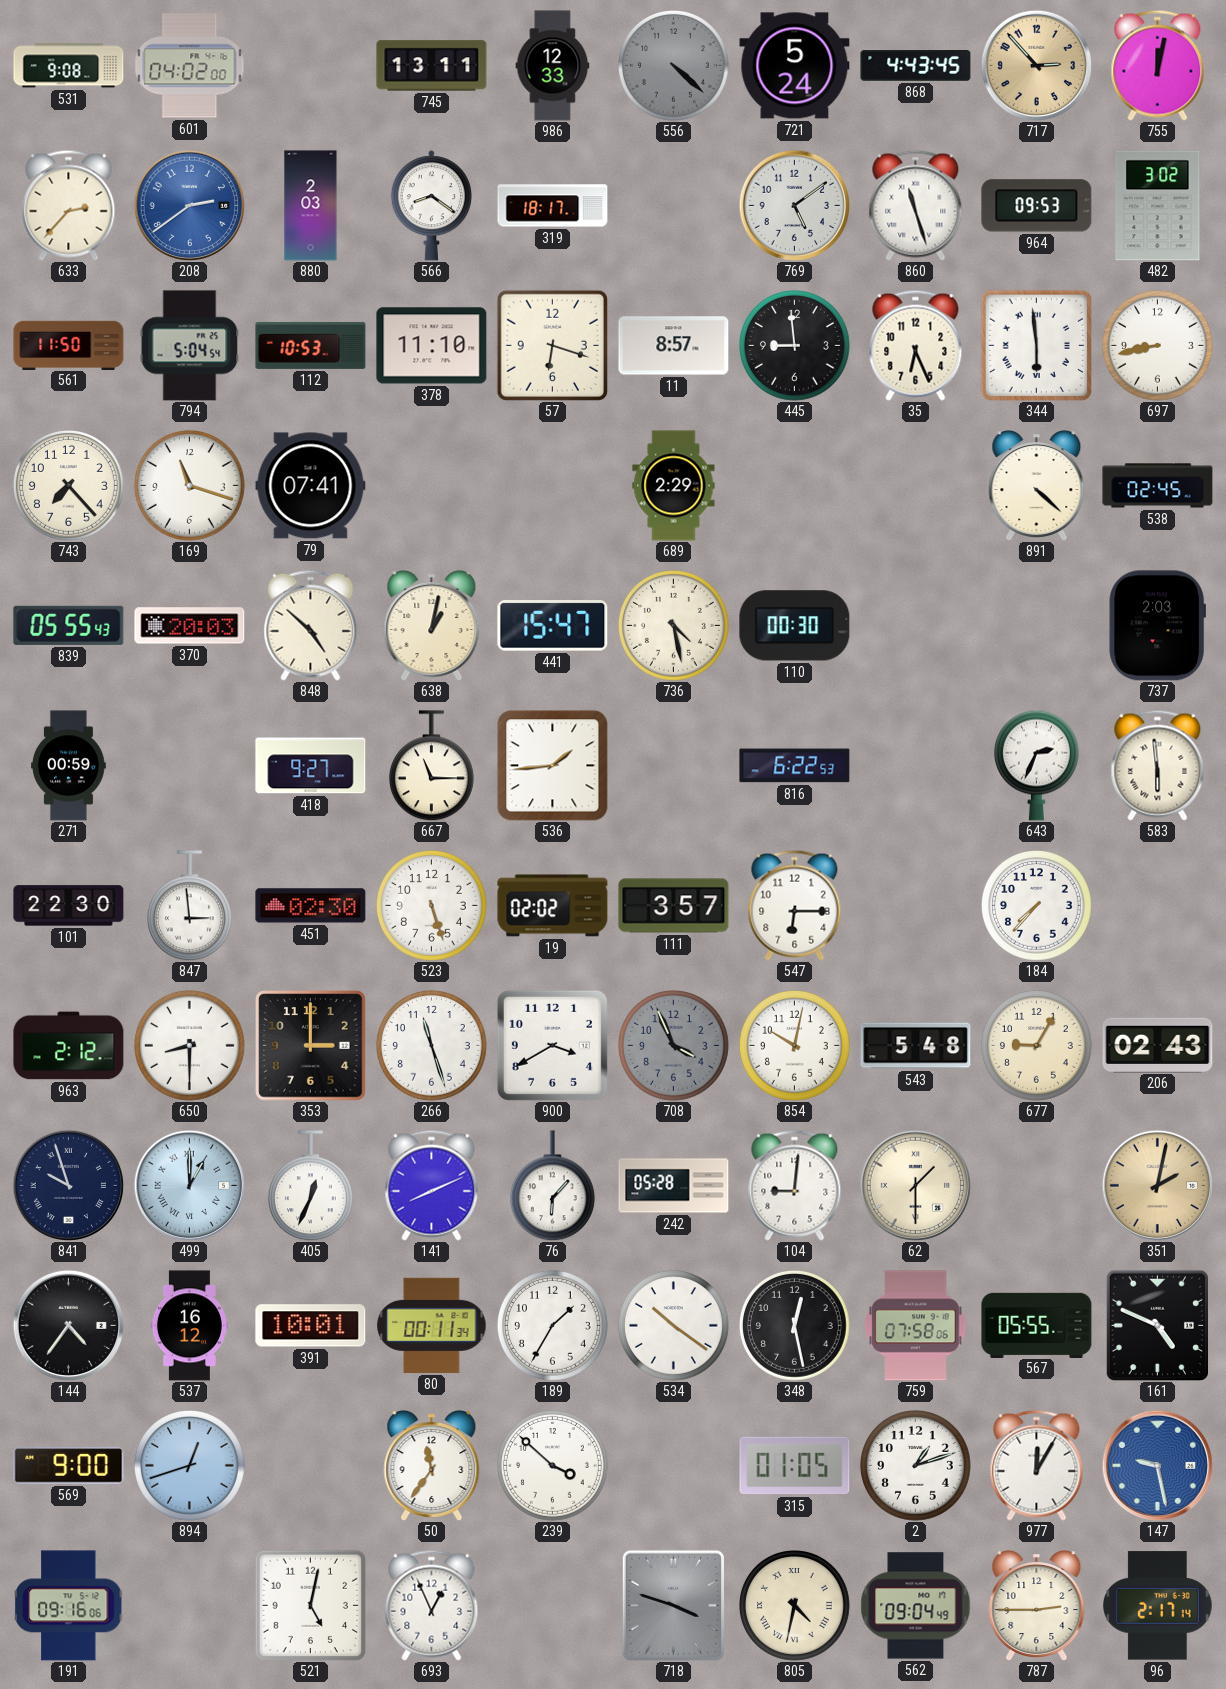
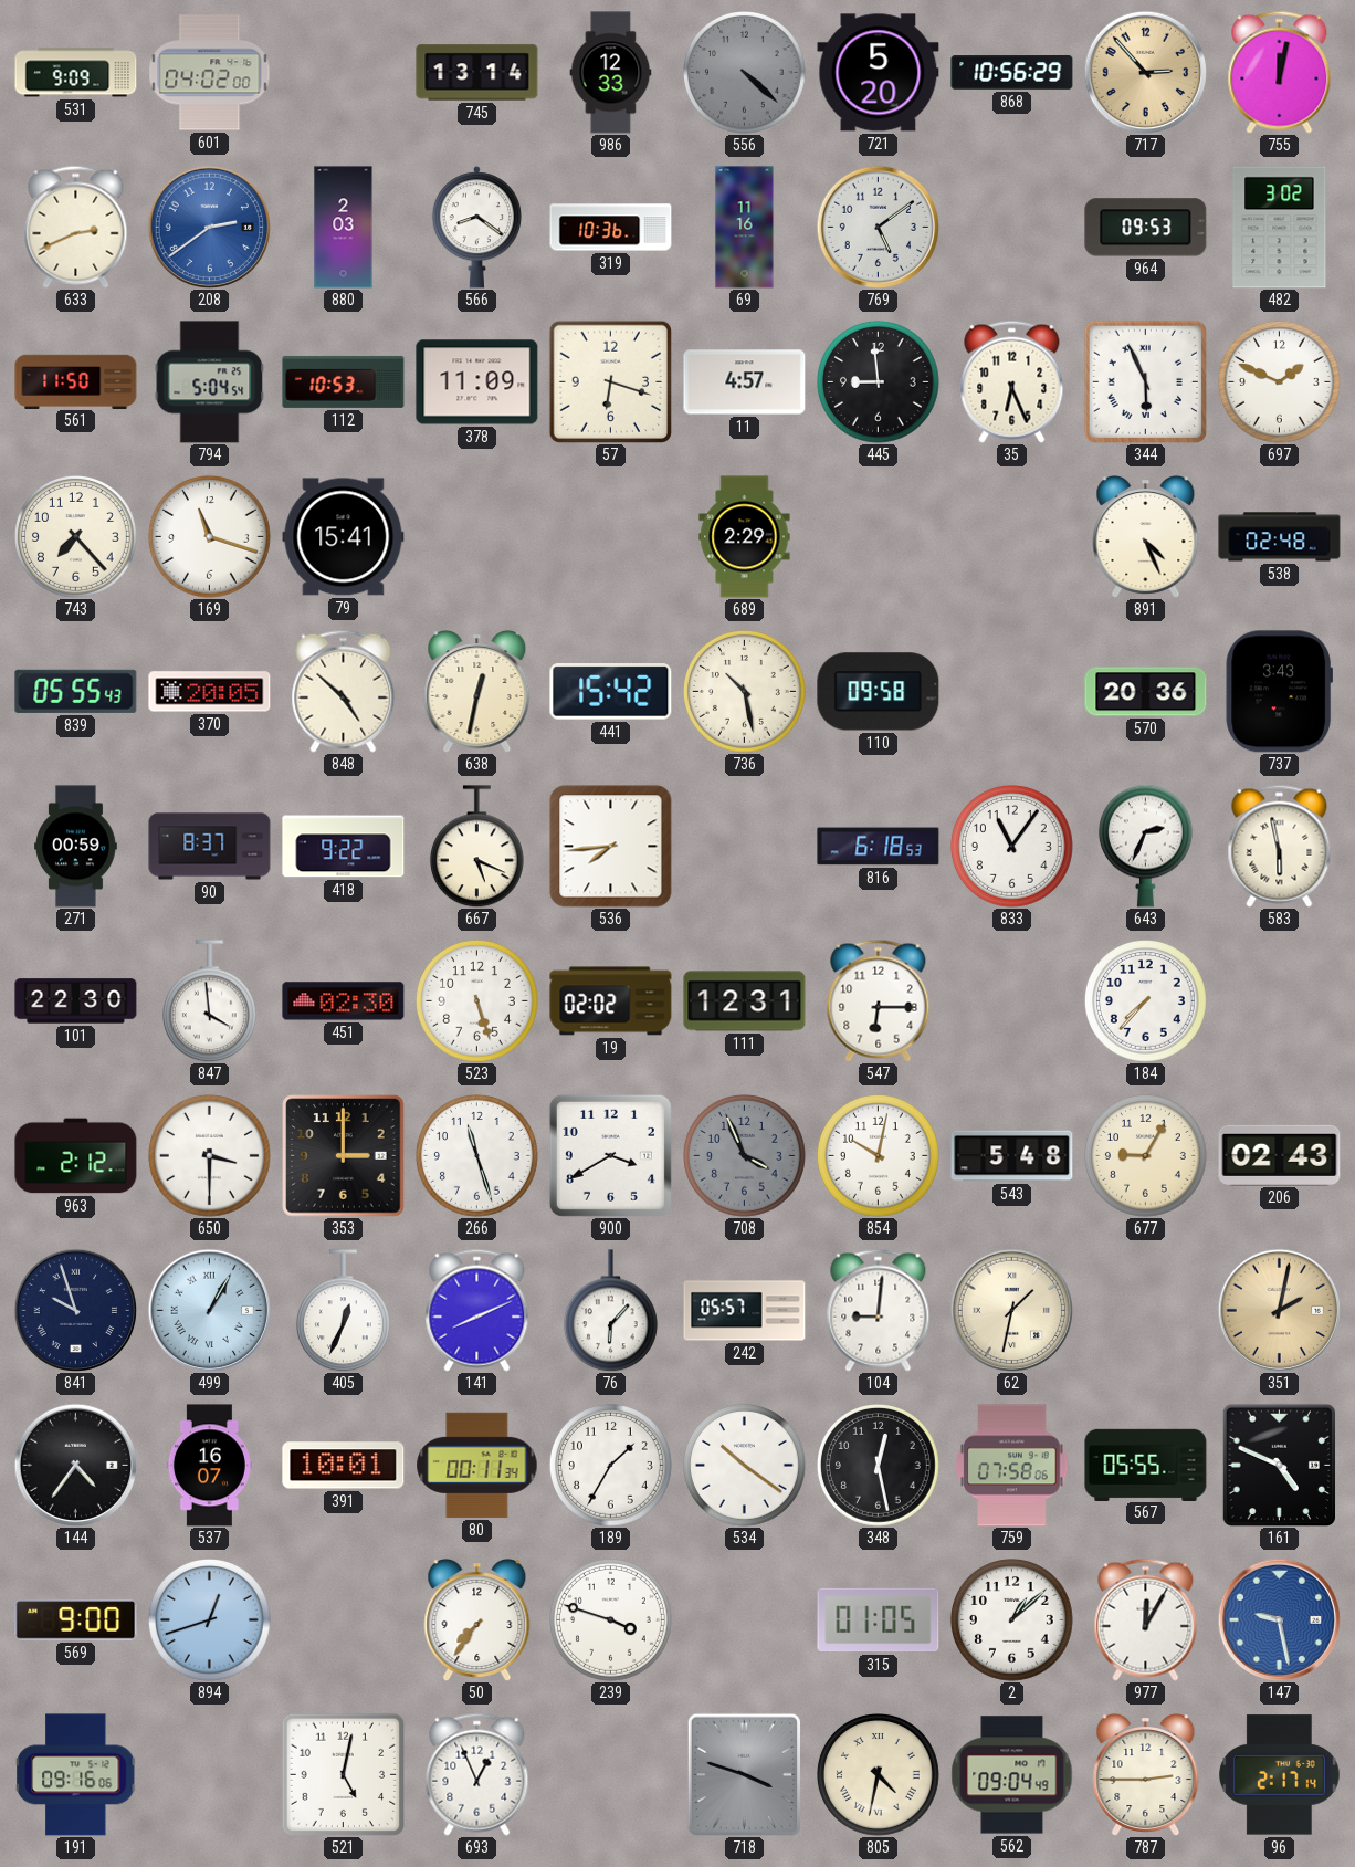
531: 9:08 -> 9:09 (76, 73)
745: 13:11 -> 13:14 (477, 73)
721: 5:24 -> 5:20 (879, 73)
868: 4:43 -> 10:56 (1012, 73)
633: 2:37 -> 2:41 (76, 227)
319: 18:17 -> 10:36 (611, 228)
69: none -> 11:16 (745, 228)
860: 11:27 -> none (916, 205)
378: 11:10 -> 11:09 (477, 382)
11: 8:57 -> 4:57 (745, 382)
344: 5:59 -> 5:56 (1145, 381)
697: 8:43 -> 1:49 (1280, 382)
79: 07:41 -> 15:41 (344, 537)
891: 4:22 -> 4:26 (1146, 537)
538: 02:45 -> 02:48 (1280, 537)
370: 20:03 -> 20:05 (210, 692)
638: 1:02 -> 12:32 (477, 692)
441: 15:47 -> 15:42 (611, 692)
736: 4:28 -> 10:28 (745, 692)
110: 00:30 -> 09:58 (879, 692)
570: none -> 20:36 (1146, 692)
737: 2:03 -> 3:43 (1279, 692)
90: none -> 8:37 (210, 847)
418: 9:27 -> 9:22 (344, 847)
667: 11:15 -> 5:19 (476, 847)
536: 1:44 -> 7:44 (611, 847)
816: 6:22 -> 6:18 (879, 847)
833: none -> 11:06 (1012, 847)
583: 5:59 -> 5:58 (1280, 846)
847: 2:59 -> 3:59 (209, 1001)
111: 3:57 -> 12:31 (745, 1001)
650: 8:30 -> 3:30 (210, 1156)
499: 1:00 -> 1:05 (209, 1310)
242: 05:28 -> 05:57 (745, 1311)
62: 1:30 -> 1:32 (1011, 1310)
537: 16:12 -> 16:07 (209, 1466)
50: 11:36 -> 7:36 (477, 1620)
239: 3:52 -> 3:48 (611, 1620)
2: 1:12 -> 1:08 (1012, 1620)
